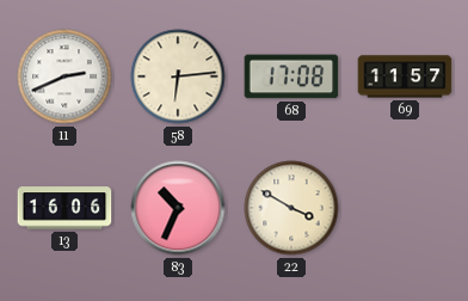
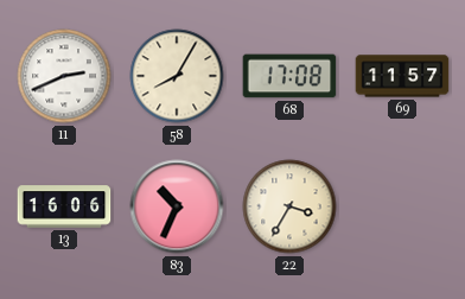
58: 6:14 -> 8:05 (177, 76)
22: 3:50 -> 3:35 (289, 206)
